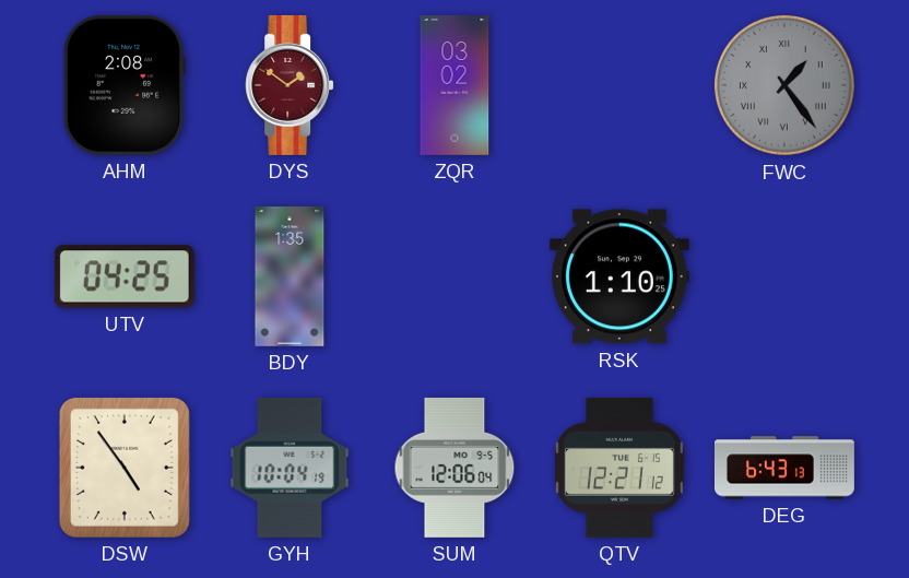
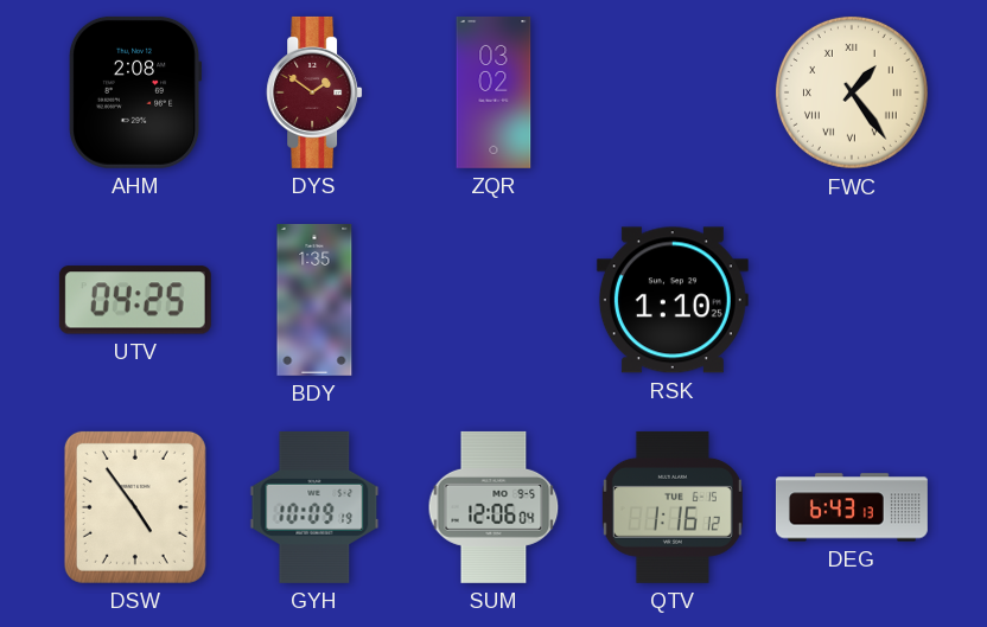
FWC dial: grey -> cream (852, 92)
GYH: 10:04 -> 10:09 (314, 507)
QTV: 12:21 -> 1:16 (673, 507)
